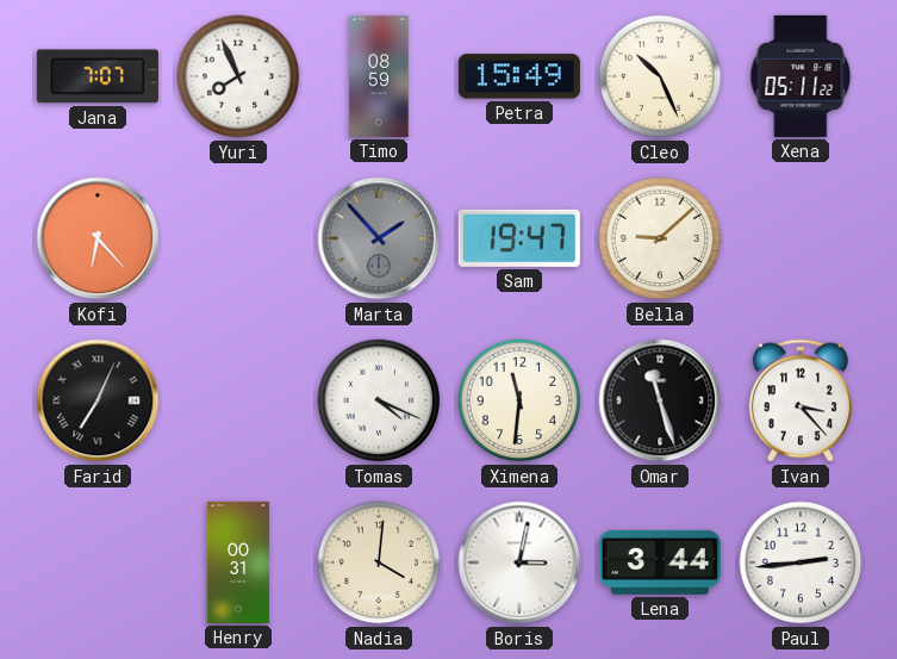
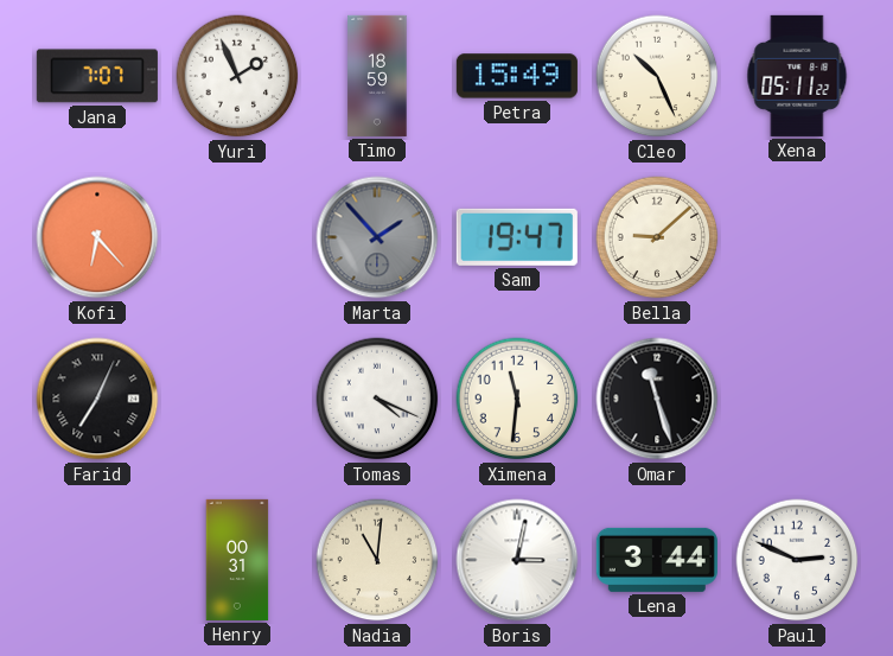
Yuri: 7:56 -> 1:56 (237, 76)
Timo: 08:59 -> 18:59 (377, 76)
Ivan: 3:23 -> none (801, 400)
Nadia: 4:01 -> 11:01 (377, 560)
Paul: 2:44 -> 2:49 (797, 560)
